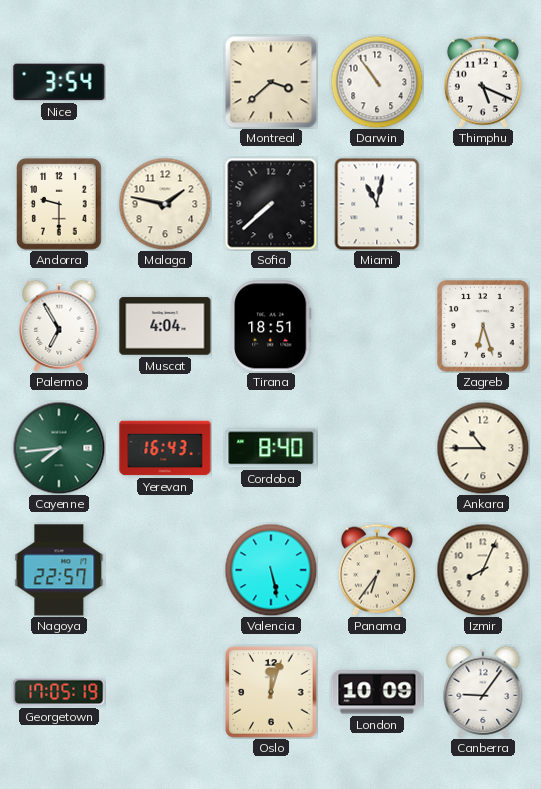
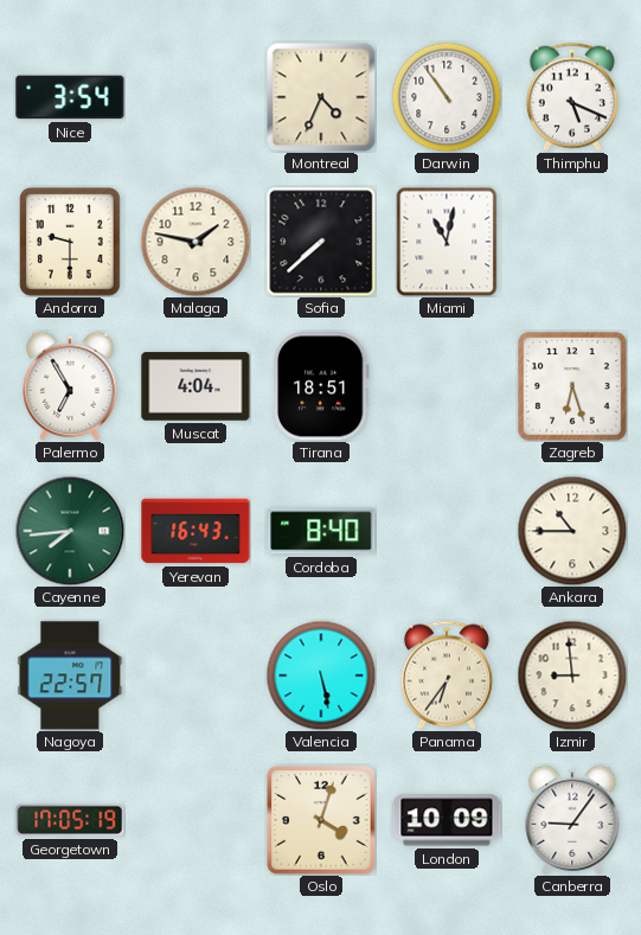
Montreal: 3:38 -> 4:34 (321, 97)
Izmir: 8:04 -> 8:59 (572, 675)
Oslo: 12:03 -> 4:03 (321, 820)
